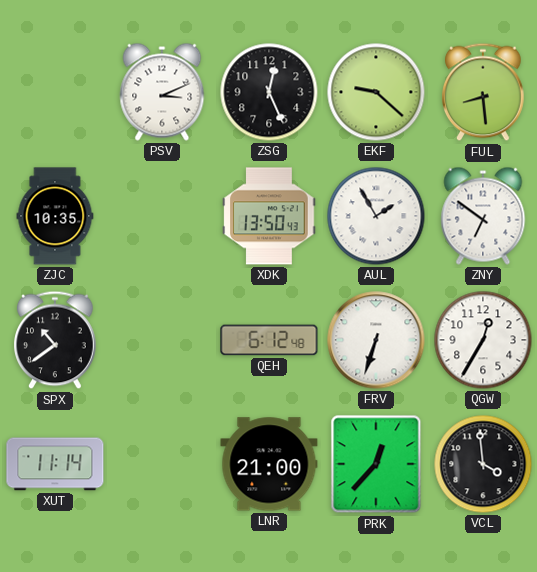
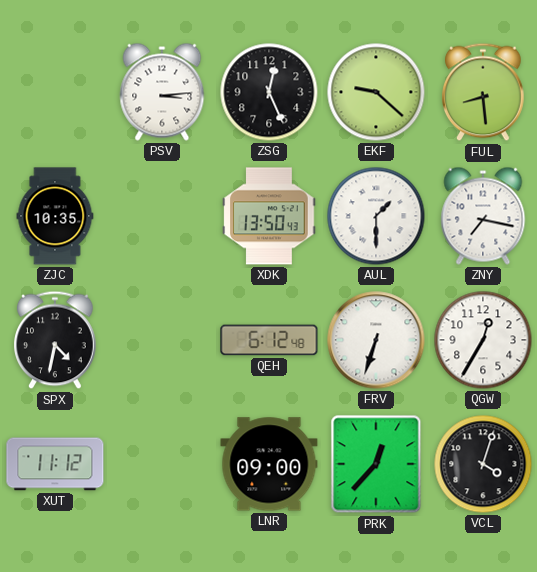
PSV: 3:11 -> 3:14 (162, 92)
AUL: 1:55 -> 1:30 (376, 216)
ZNY: 6:51 -> 7:17 (483, 216)
SPX: 10:39 -> 4:32 (56, 340)
XUT: 11:14 -> 11:12 (55, 464)
LNR: 21:00 -> 09:00 (269, 464)
VCL: 3:59 -> 4:03 (483, 464)
